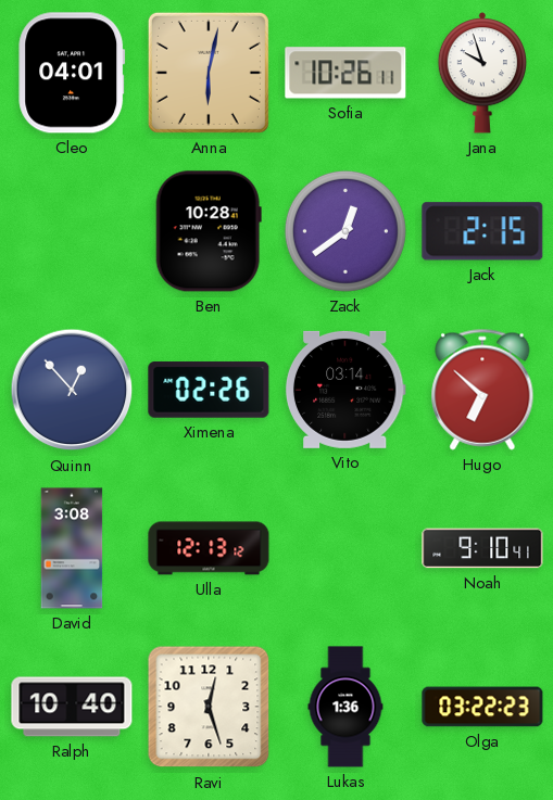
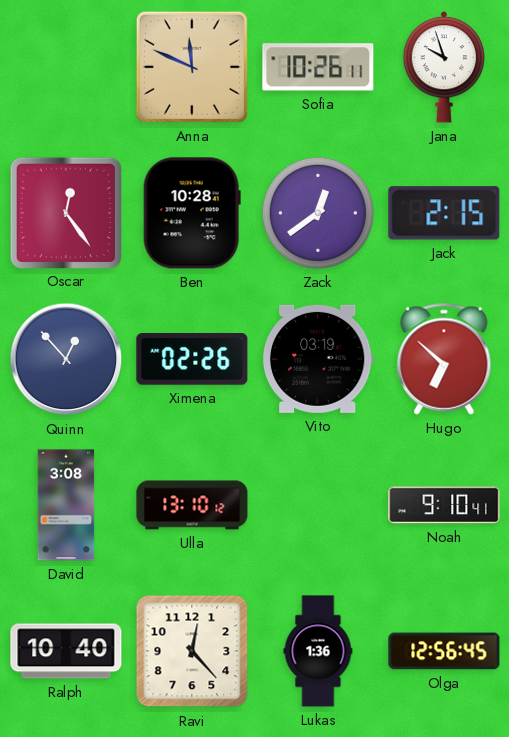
Cleo: 04:01 -> none (72, 73)
Anna: 6:02 -> 11:49 (192, 67)
Oscar: none -> 12:24 (65, 212)
Vito: 03:14 -> 03:19 (318, 359)
Ulla: 12:13 -> 13:10 (192, 505)
Ravi: 12:27 -> 12:23 (192, 651)
Olga: 03:22 -> 12:56 (444, 651)
